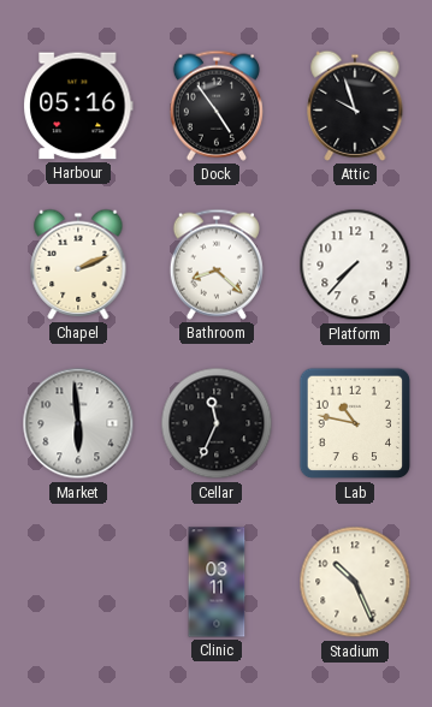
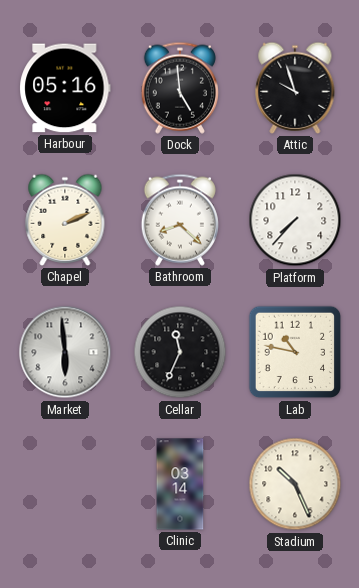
Dock: 4:54 -> 4:59 (180, 88)
Clinic: 03:11 -> 03:14 (180, 484)
